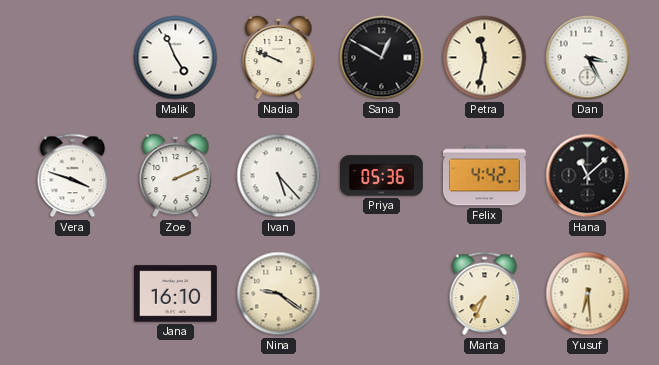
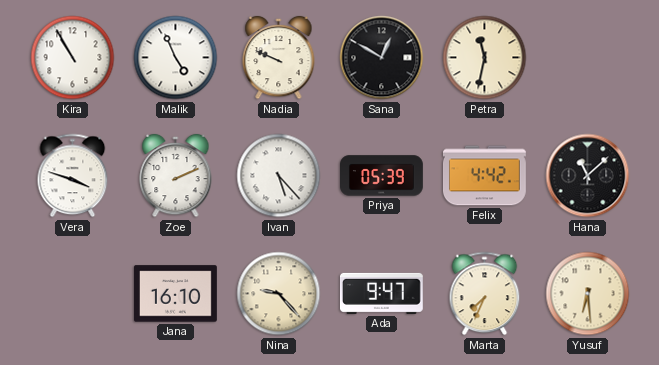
Kira: none -> 10:55 (73, 58)
Dan: 3:25 -> none (588, 58)
Priya: 05:36 -> 05:39 (382, 176)
Nina: 9:21 -> 9:23 (279, 294)
Ada: none -> 9:47 (381, 293)
